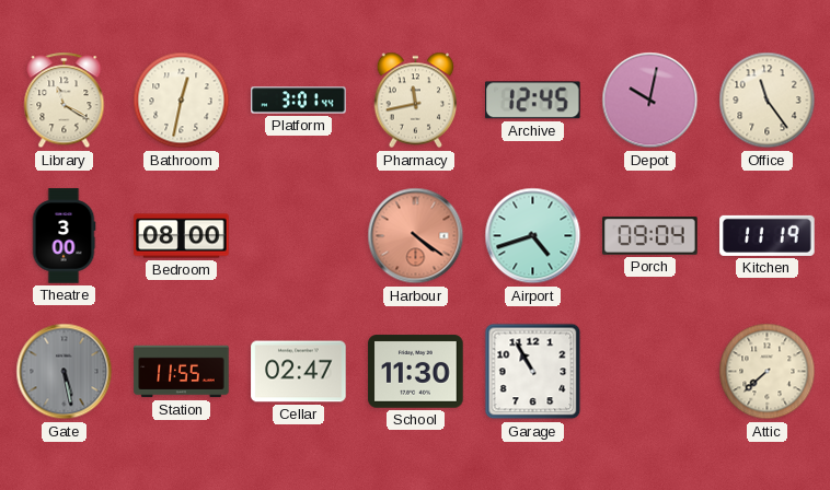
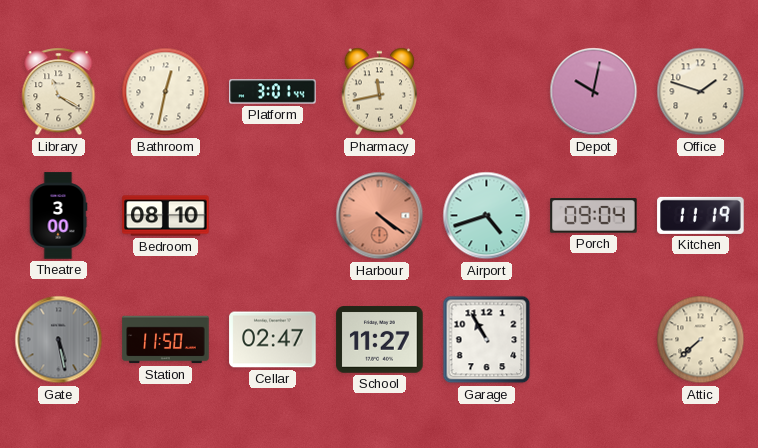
Archive: 12:45 -> none (533, 101)
Office: 11:24 -> 1:48 (701, 92)
Bedroom: 08:00 -> 08:10 (166, 216)
Station: 11:55 -> 11:50 (166, 340)
School: 11:30 -> 11:27 (380, 340)
